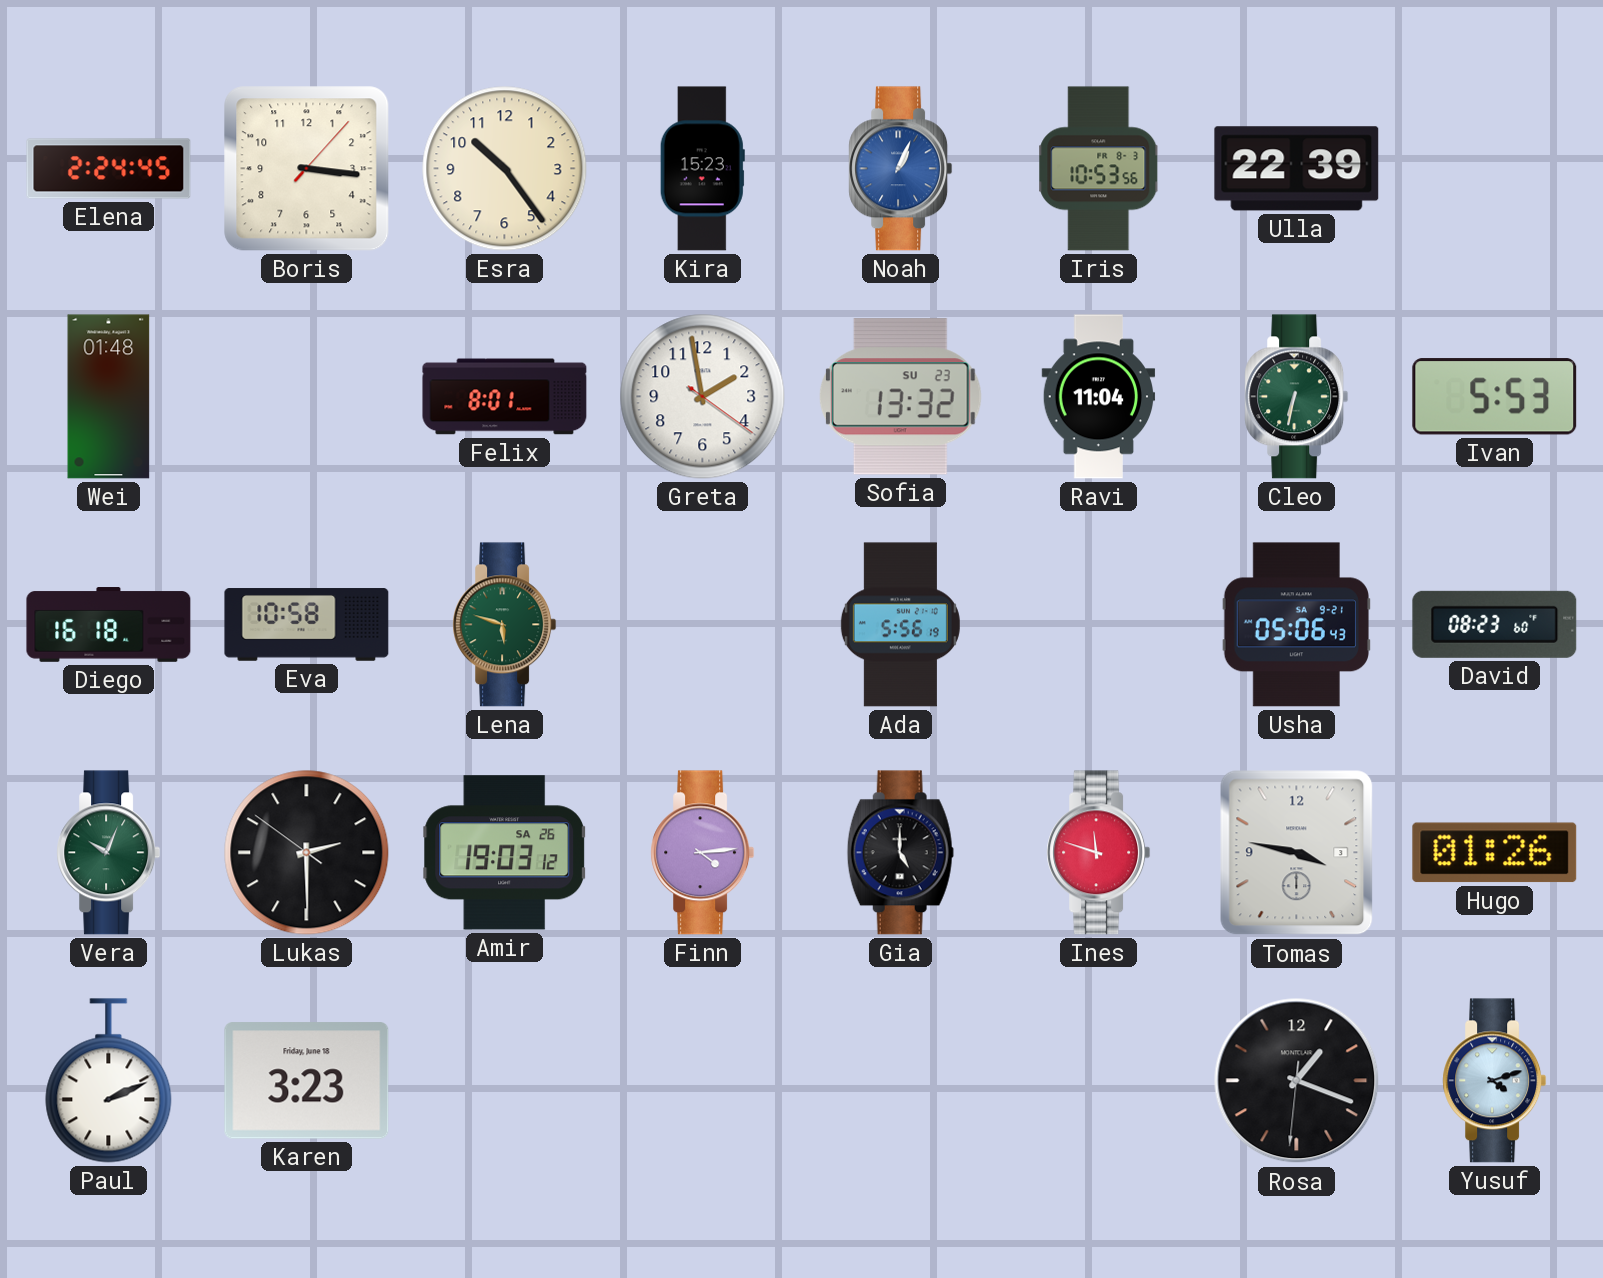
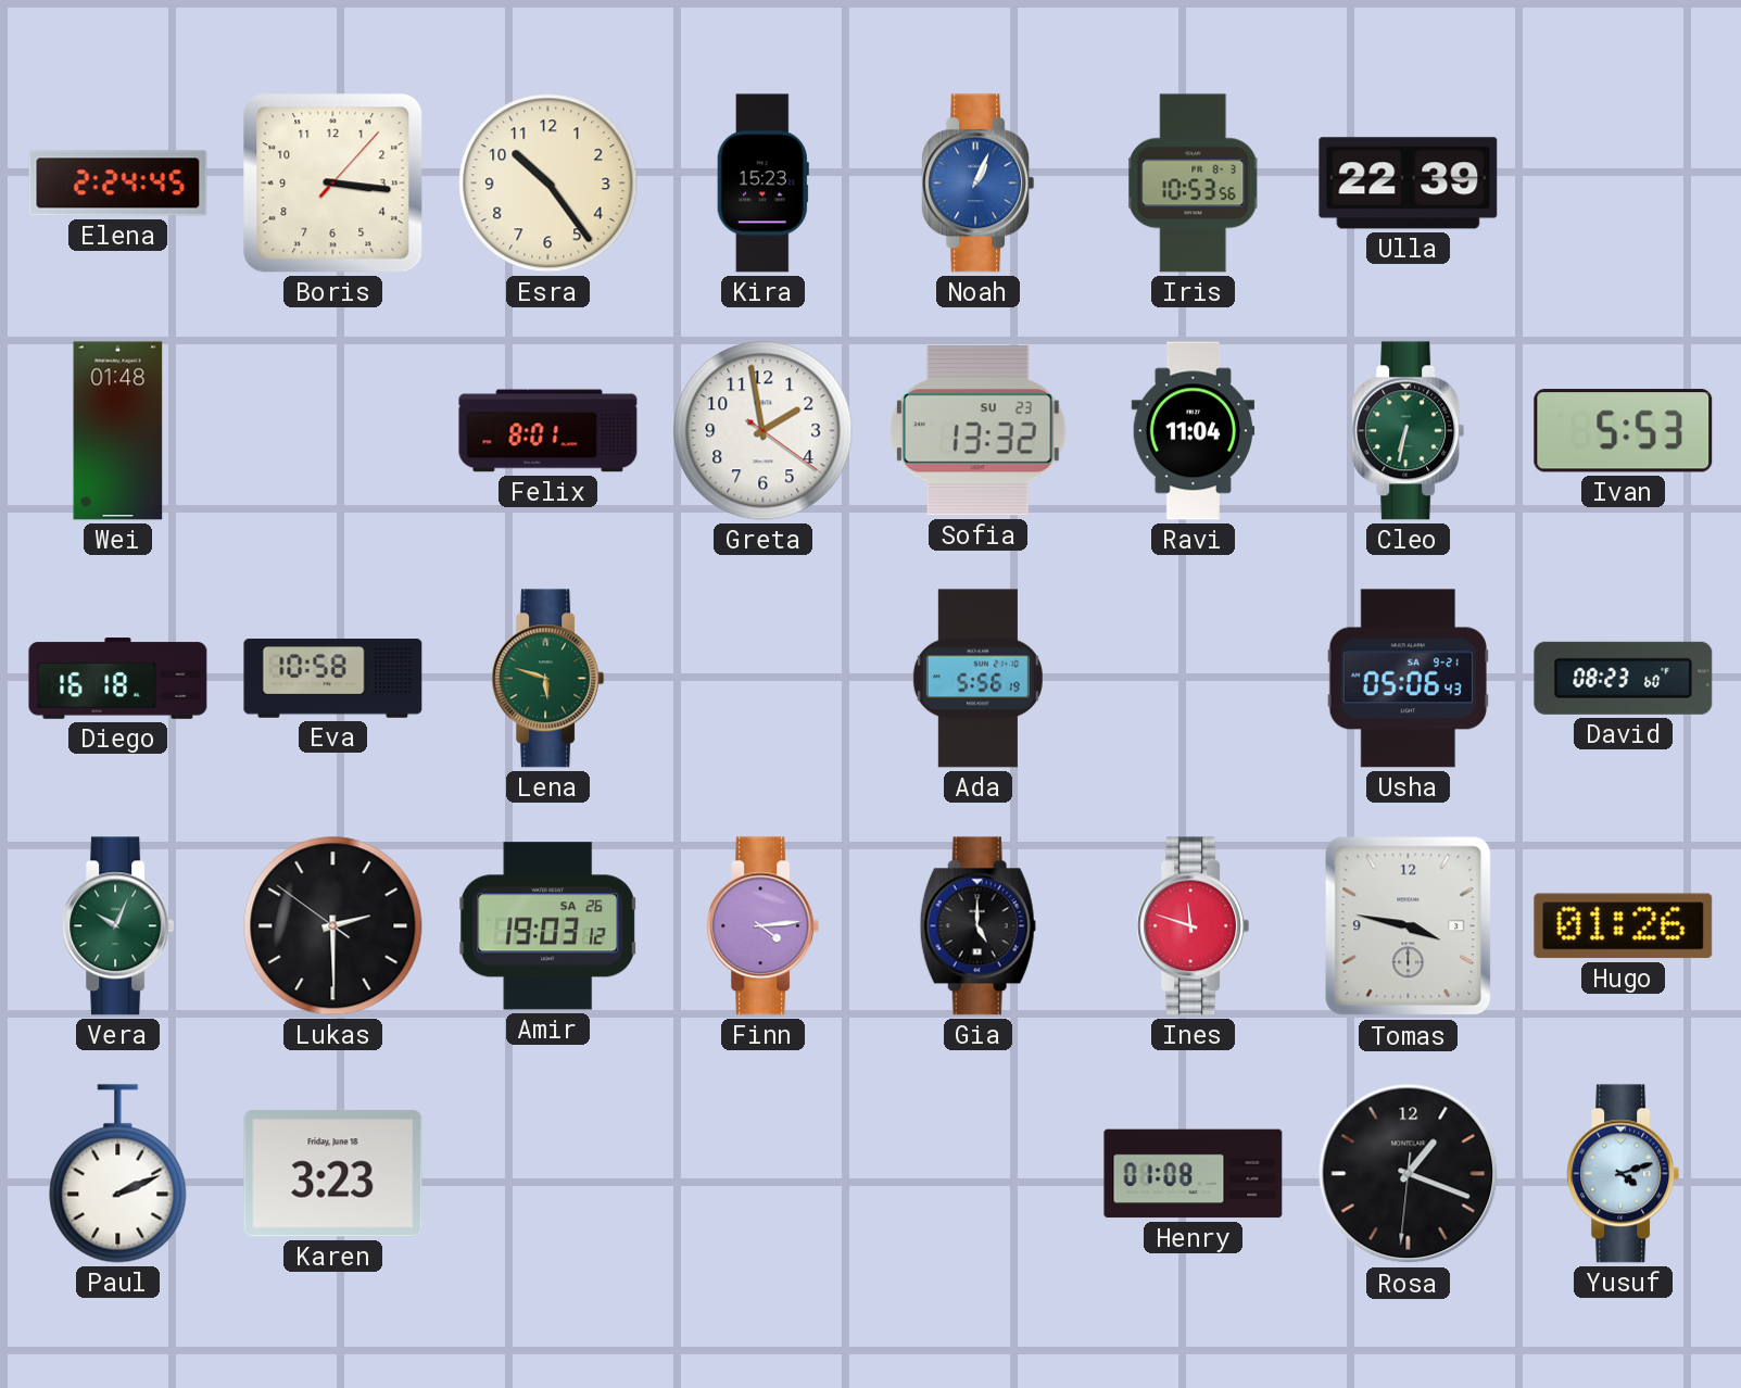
Henry: none -> 01:08 (1194, 1174)
